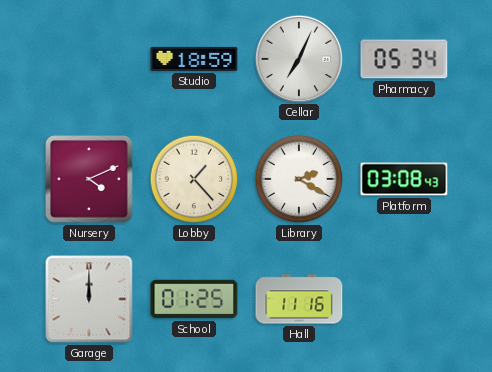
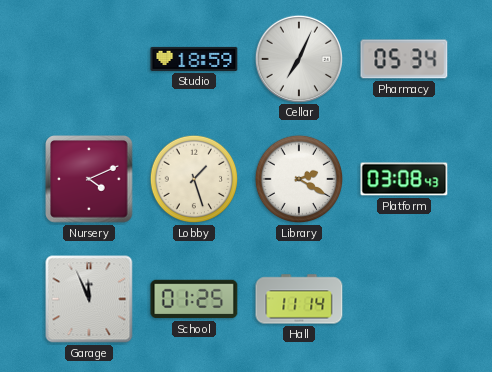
Lobby: 1:23 -> 1:27 (194, 179)
Garage: 12:00 -> 11:56 (89, 299)
Hall: 11:16 -> 11:14 (299, 299)
